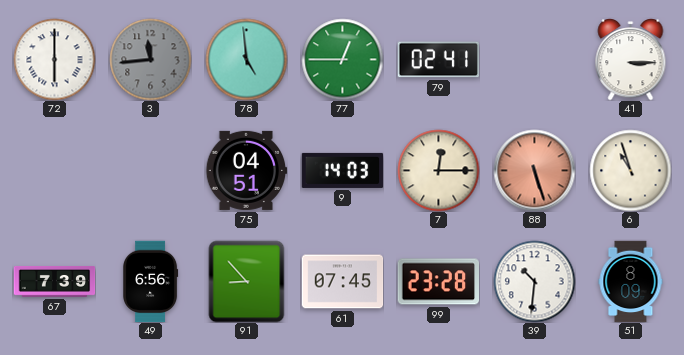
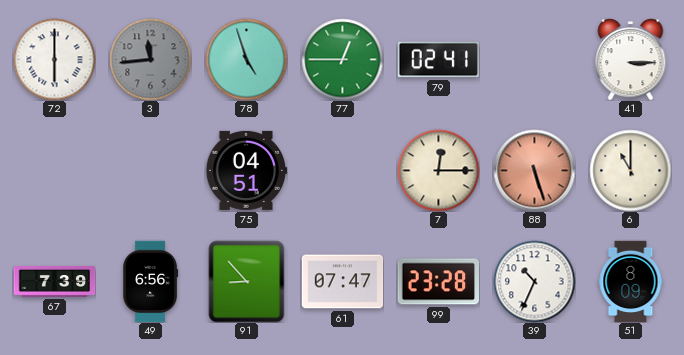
78: 4:59 -> 4:57 (246, 59)
9: 14:03 -> none (342, 170)
6: 10:57 -> 11:00 (630, 170)
61: 07:45 -> 07:47 (342, 282)
39: 10:31 -> 10:34 (534, 281)
